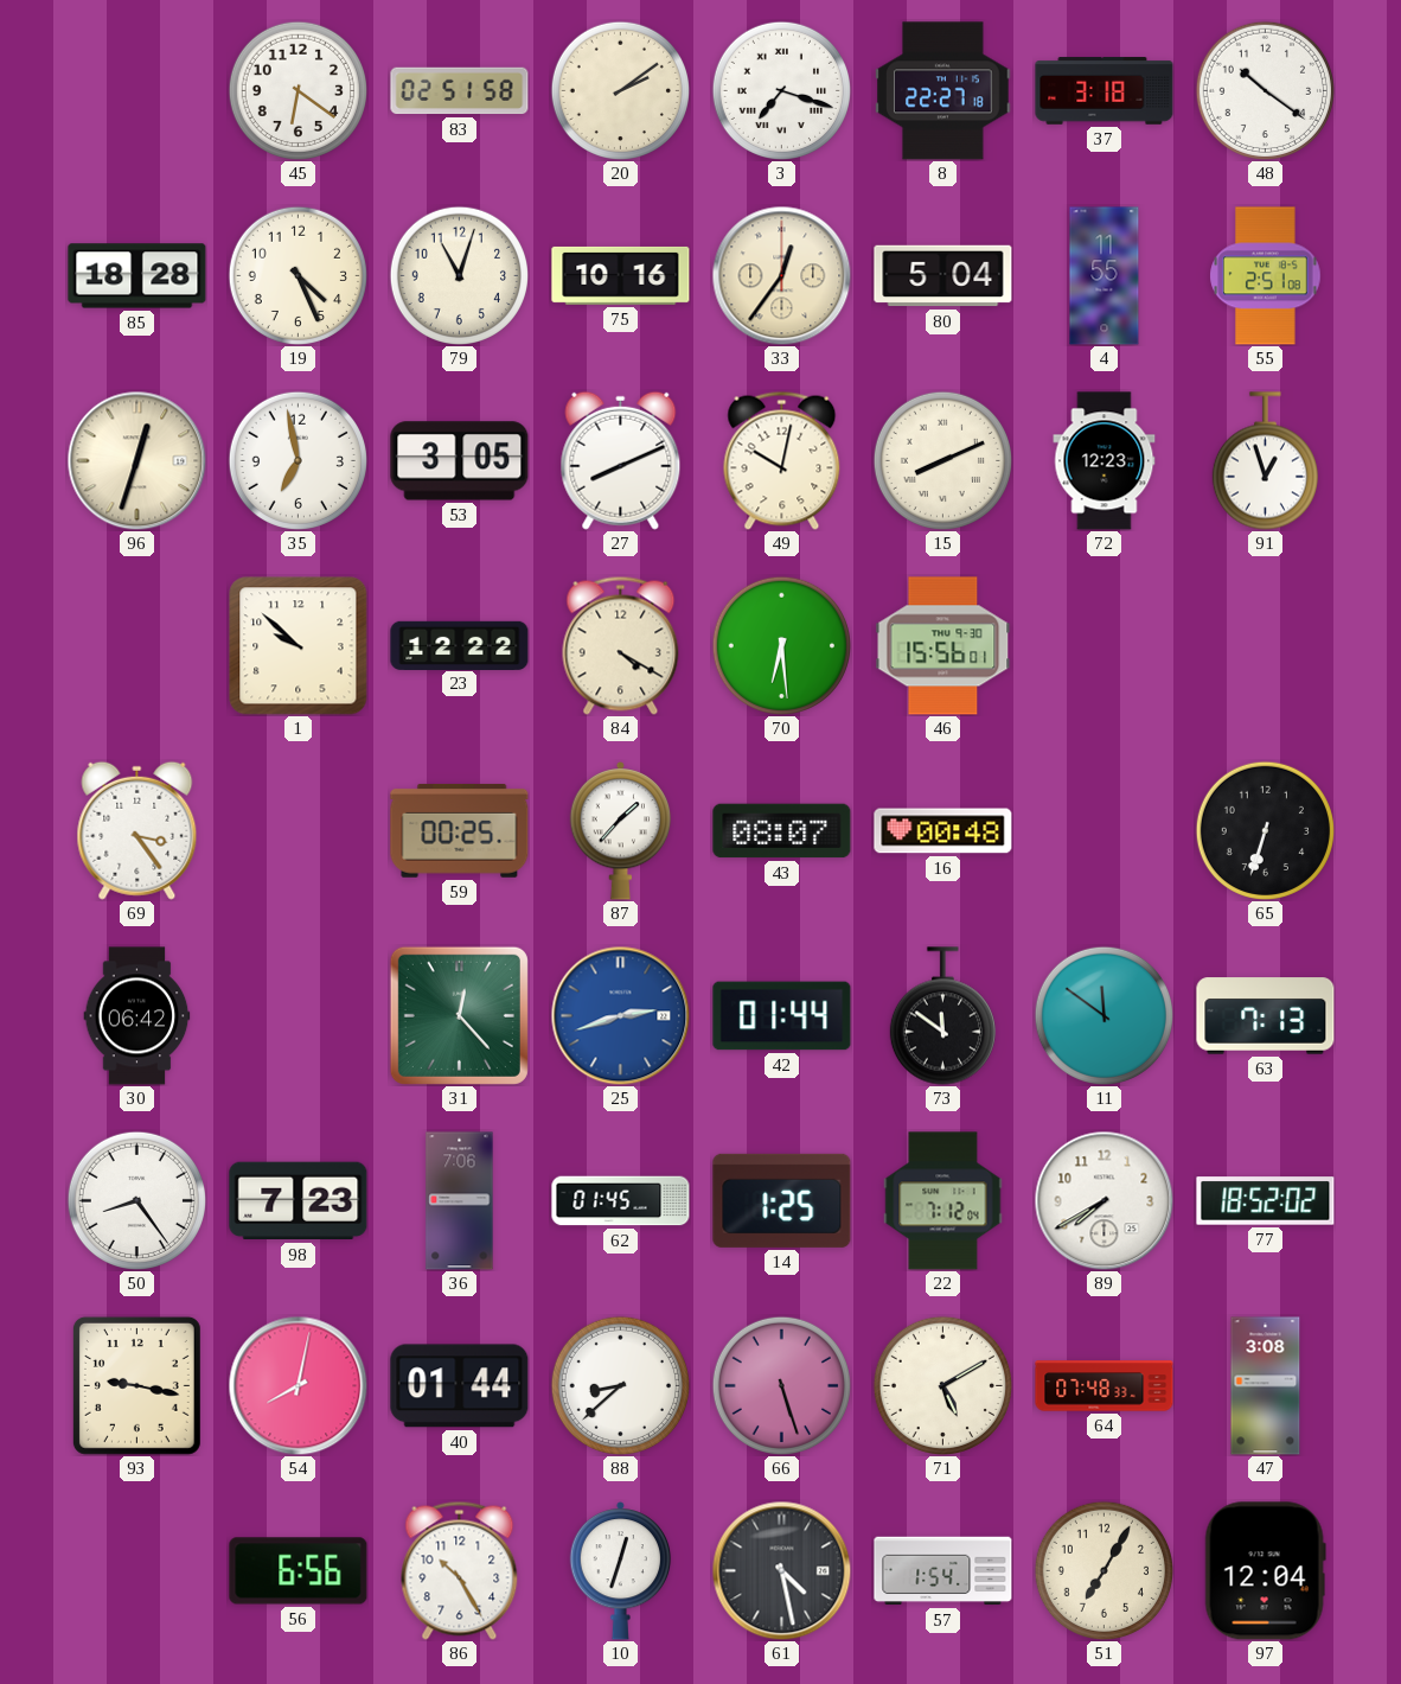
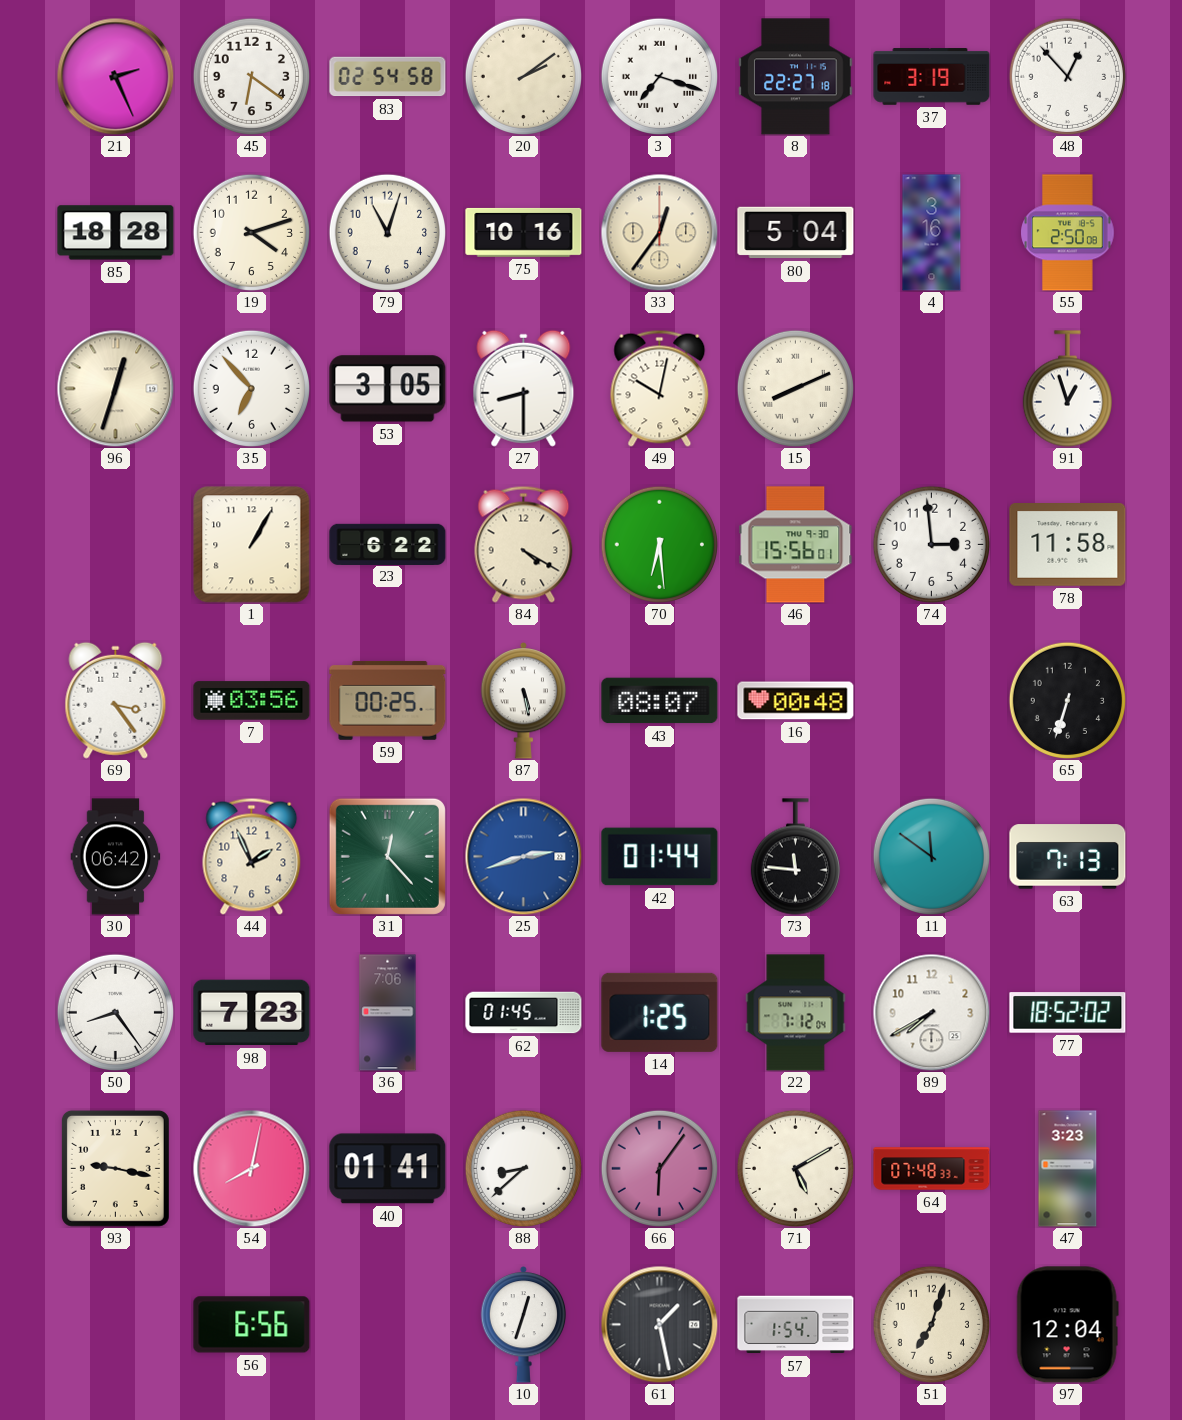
21: none -> 2:26 (115, 76)
83: 02:51 -> 02:54 (388, 77)
37: 3:18 -> 3:19 (932, 77)
48: 10:21 -> 12:53 (1067, 76)
19: 4:26 -> 4:12 (251, 232)
4: 11:55 -> 3:16 (932, 233)
55: 2:51 -> 2:50 (1068, 233)
35: 6:58 -> 6:53 (251, 388)
27: 8:11 -> 8:30 (524, 388)
72: 12:23 -> none (1105, 461)
1: 9:52 -> 1:05 (252, 545)
23: 12:22 -> 6:22 (388, 544)
74: none -> 2:59 (931, 544)
78: none -> 11:58 (1068, 545)
7: none -> 03:56 (252, 701)
87: 1:37 -> 5:28 (524, 701)
44: none -> 1:56 (252, 856)
73: 11:51 -> 11:46 (795, 857)
40: 01:44 -> 01:41 (388, 1169)
66: 5:27 -> 6:06 (659, 1168)
47: 3:08 -> 3:23 (1068, 1169)
86: 10:25 -> none (460, 1570)
61: 4:28 -> 1:28 (659, 1324)
51: 7:05 -> 7:03 (931, 1324)
